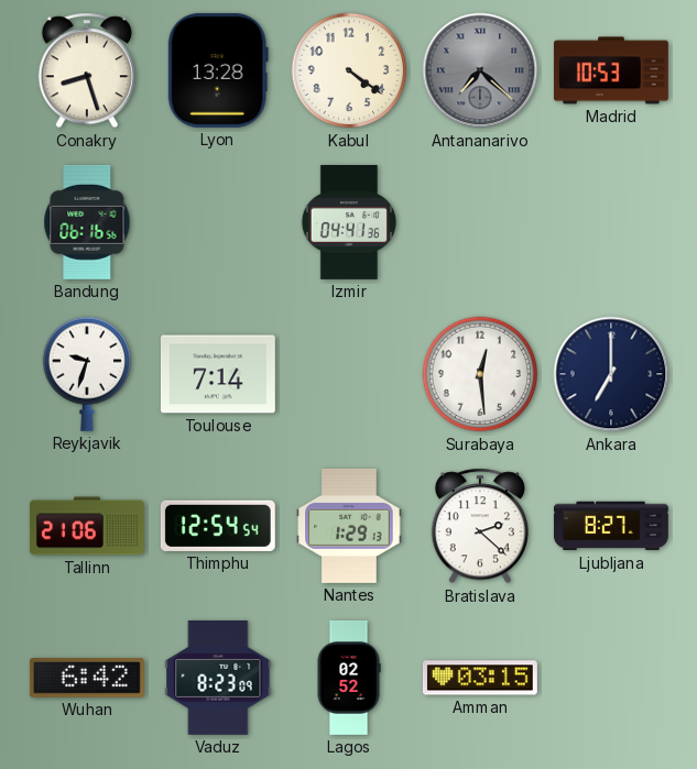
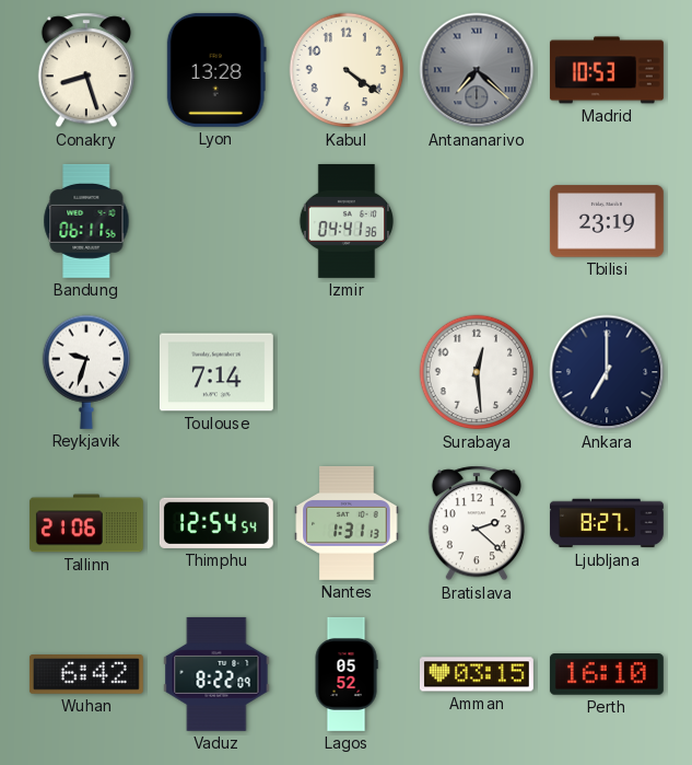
Bandung: 06:16 -> 06:11 (86, 221)
Tbilisi: none -> 23:19 (607, 221)
Nantes: 1:29 -> 1:31 (347, 523)
Vaduz: 8:23 -> 8:22 (216, 674)
Lagos: 02:52 -> 05:52 (347, 674)
Perth: none -> 16:10 (607, 674)
